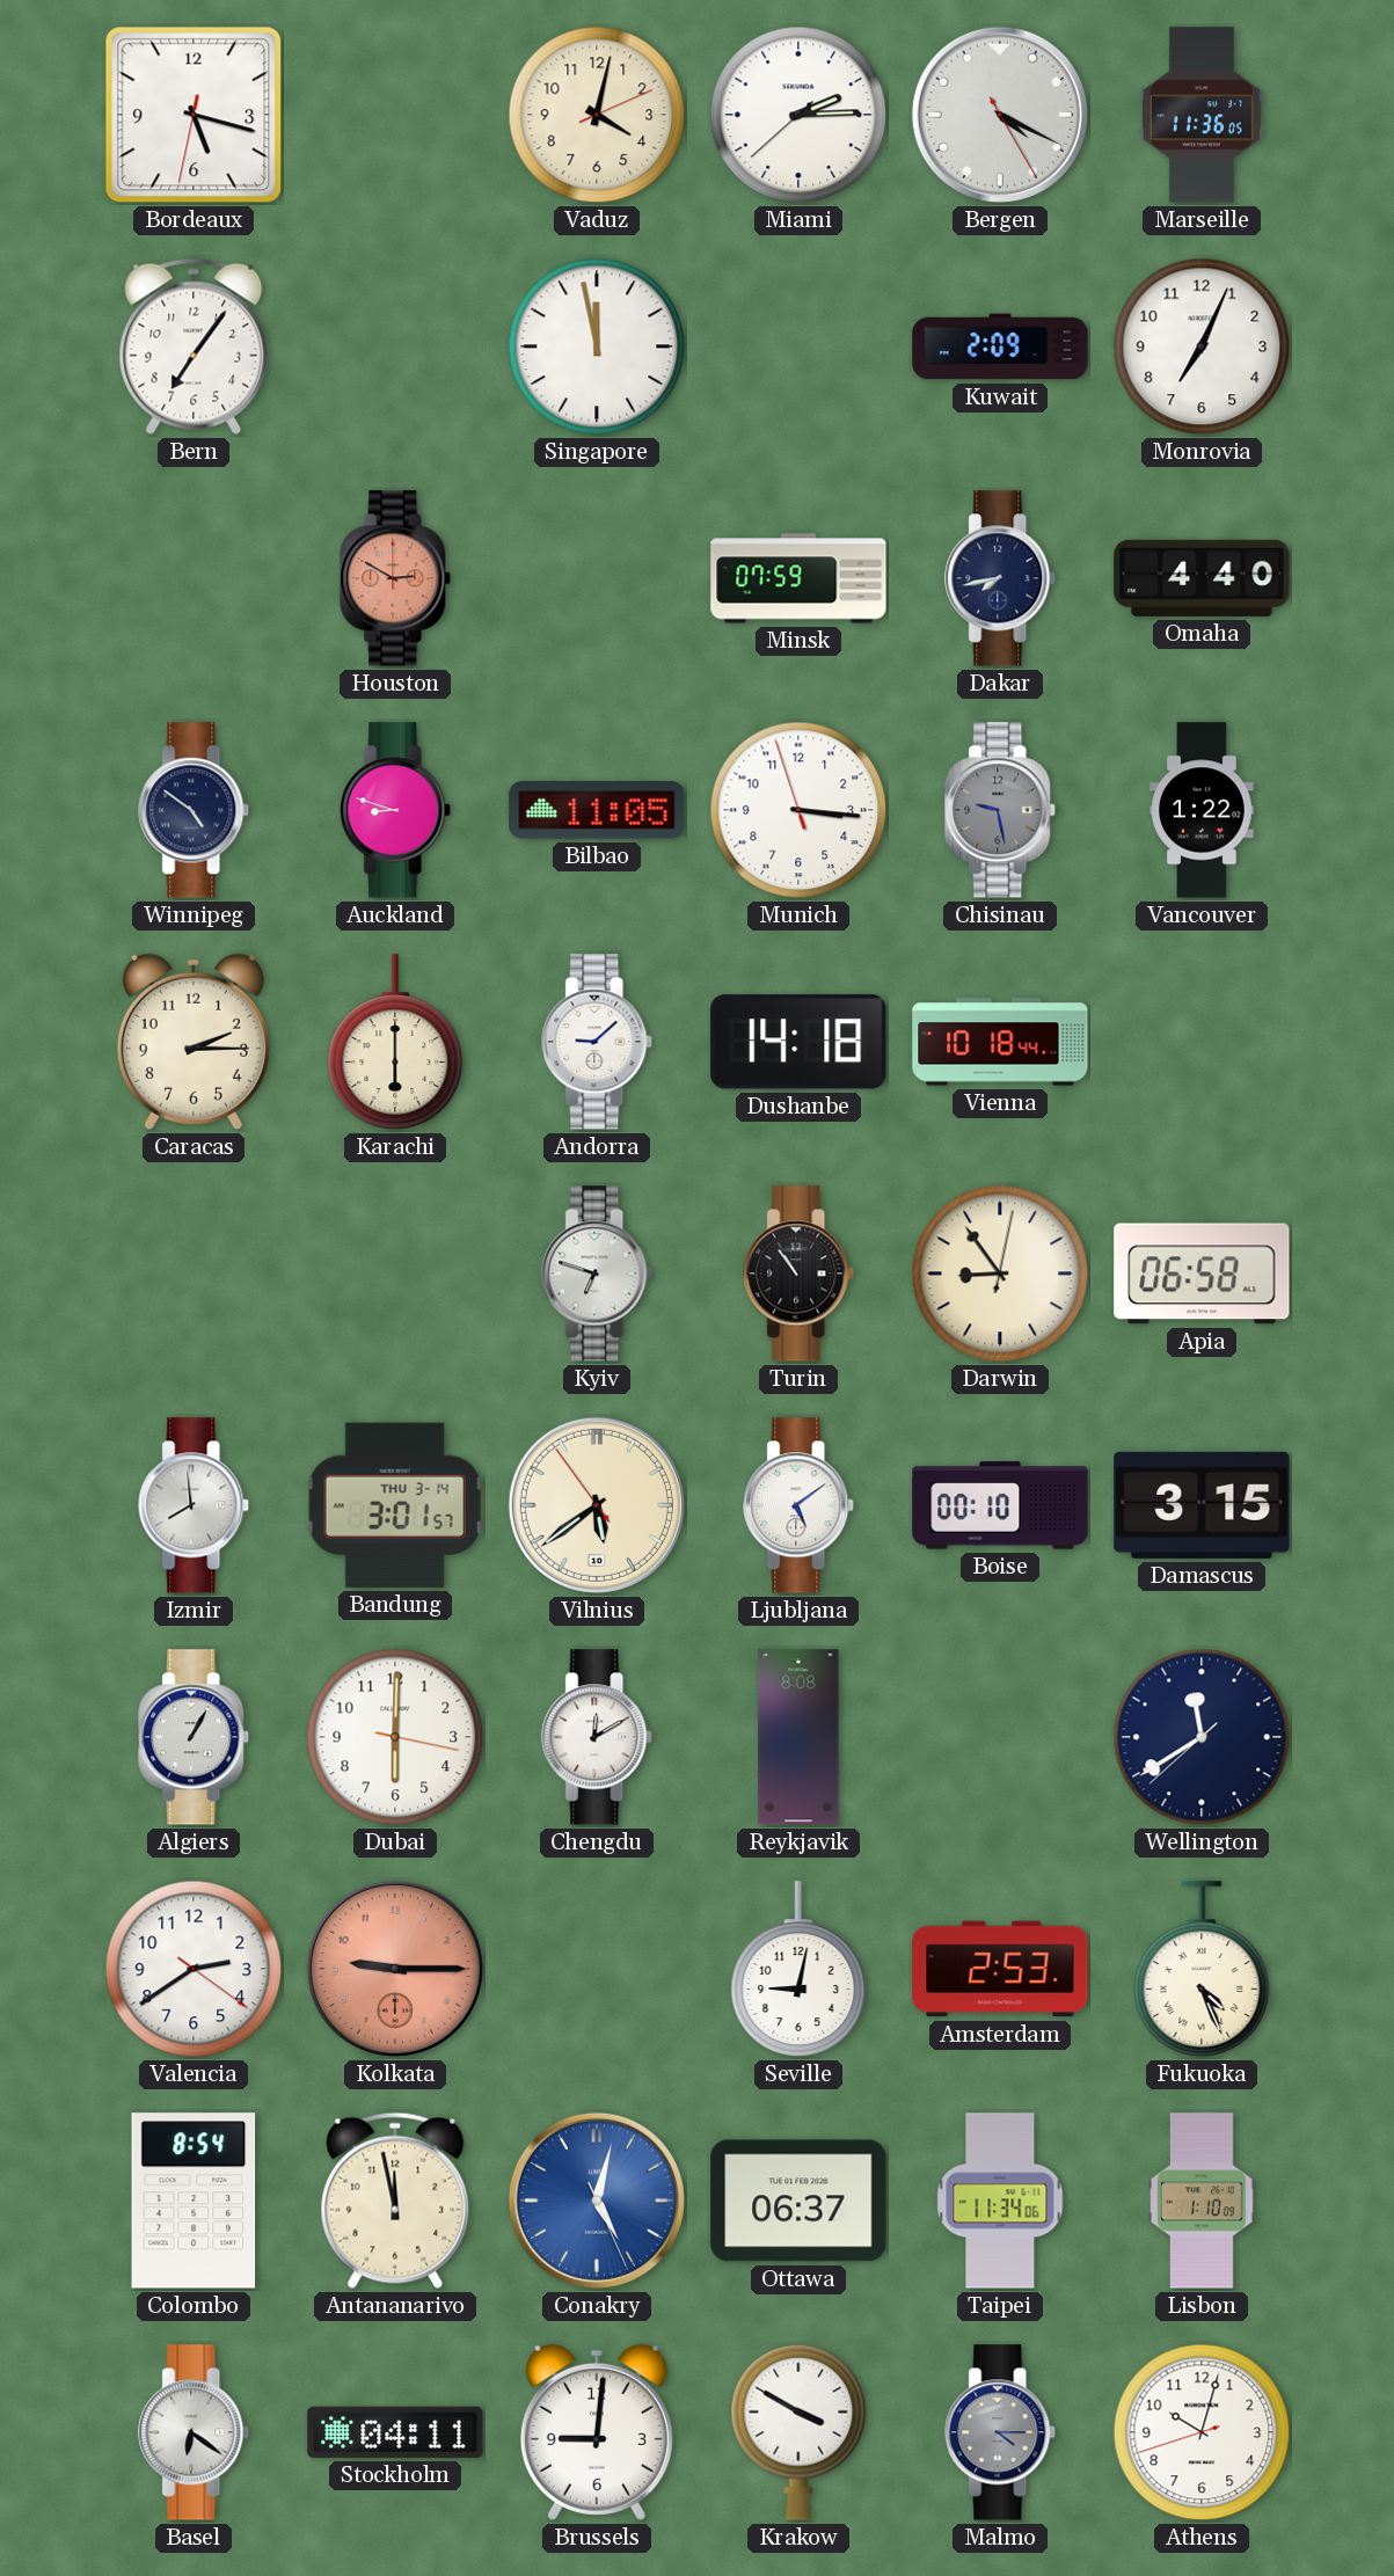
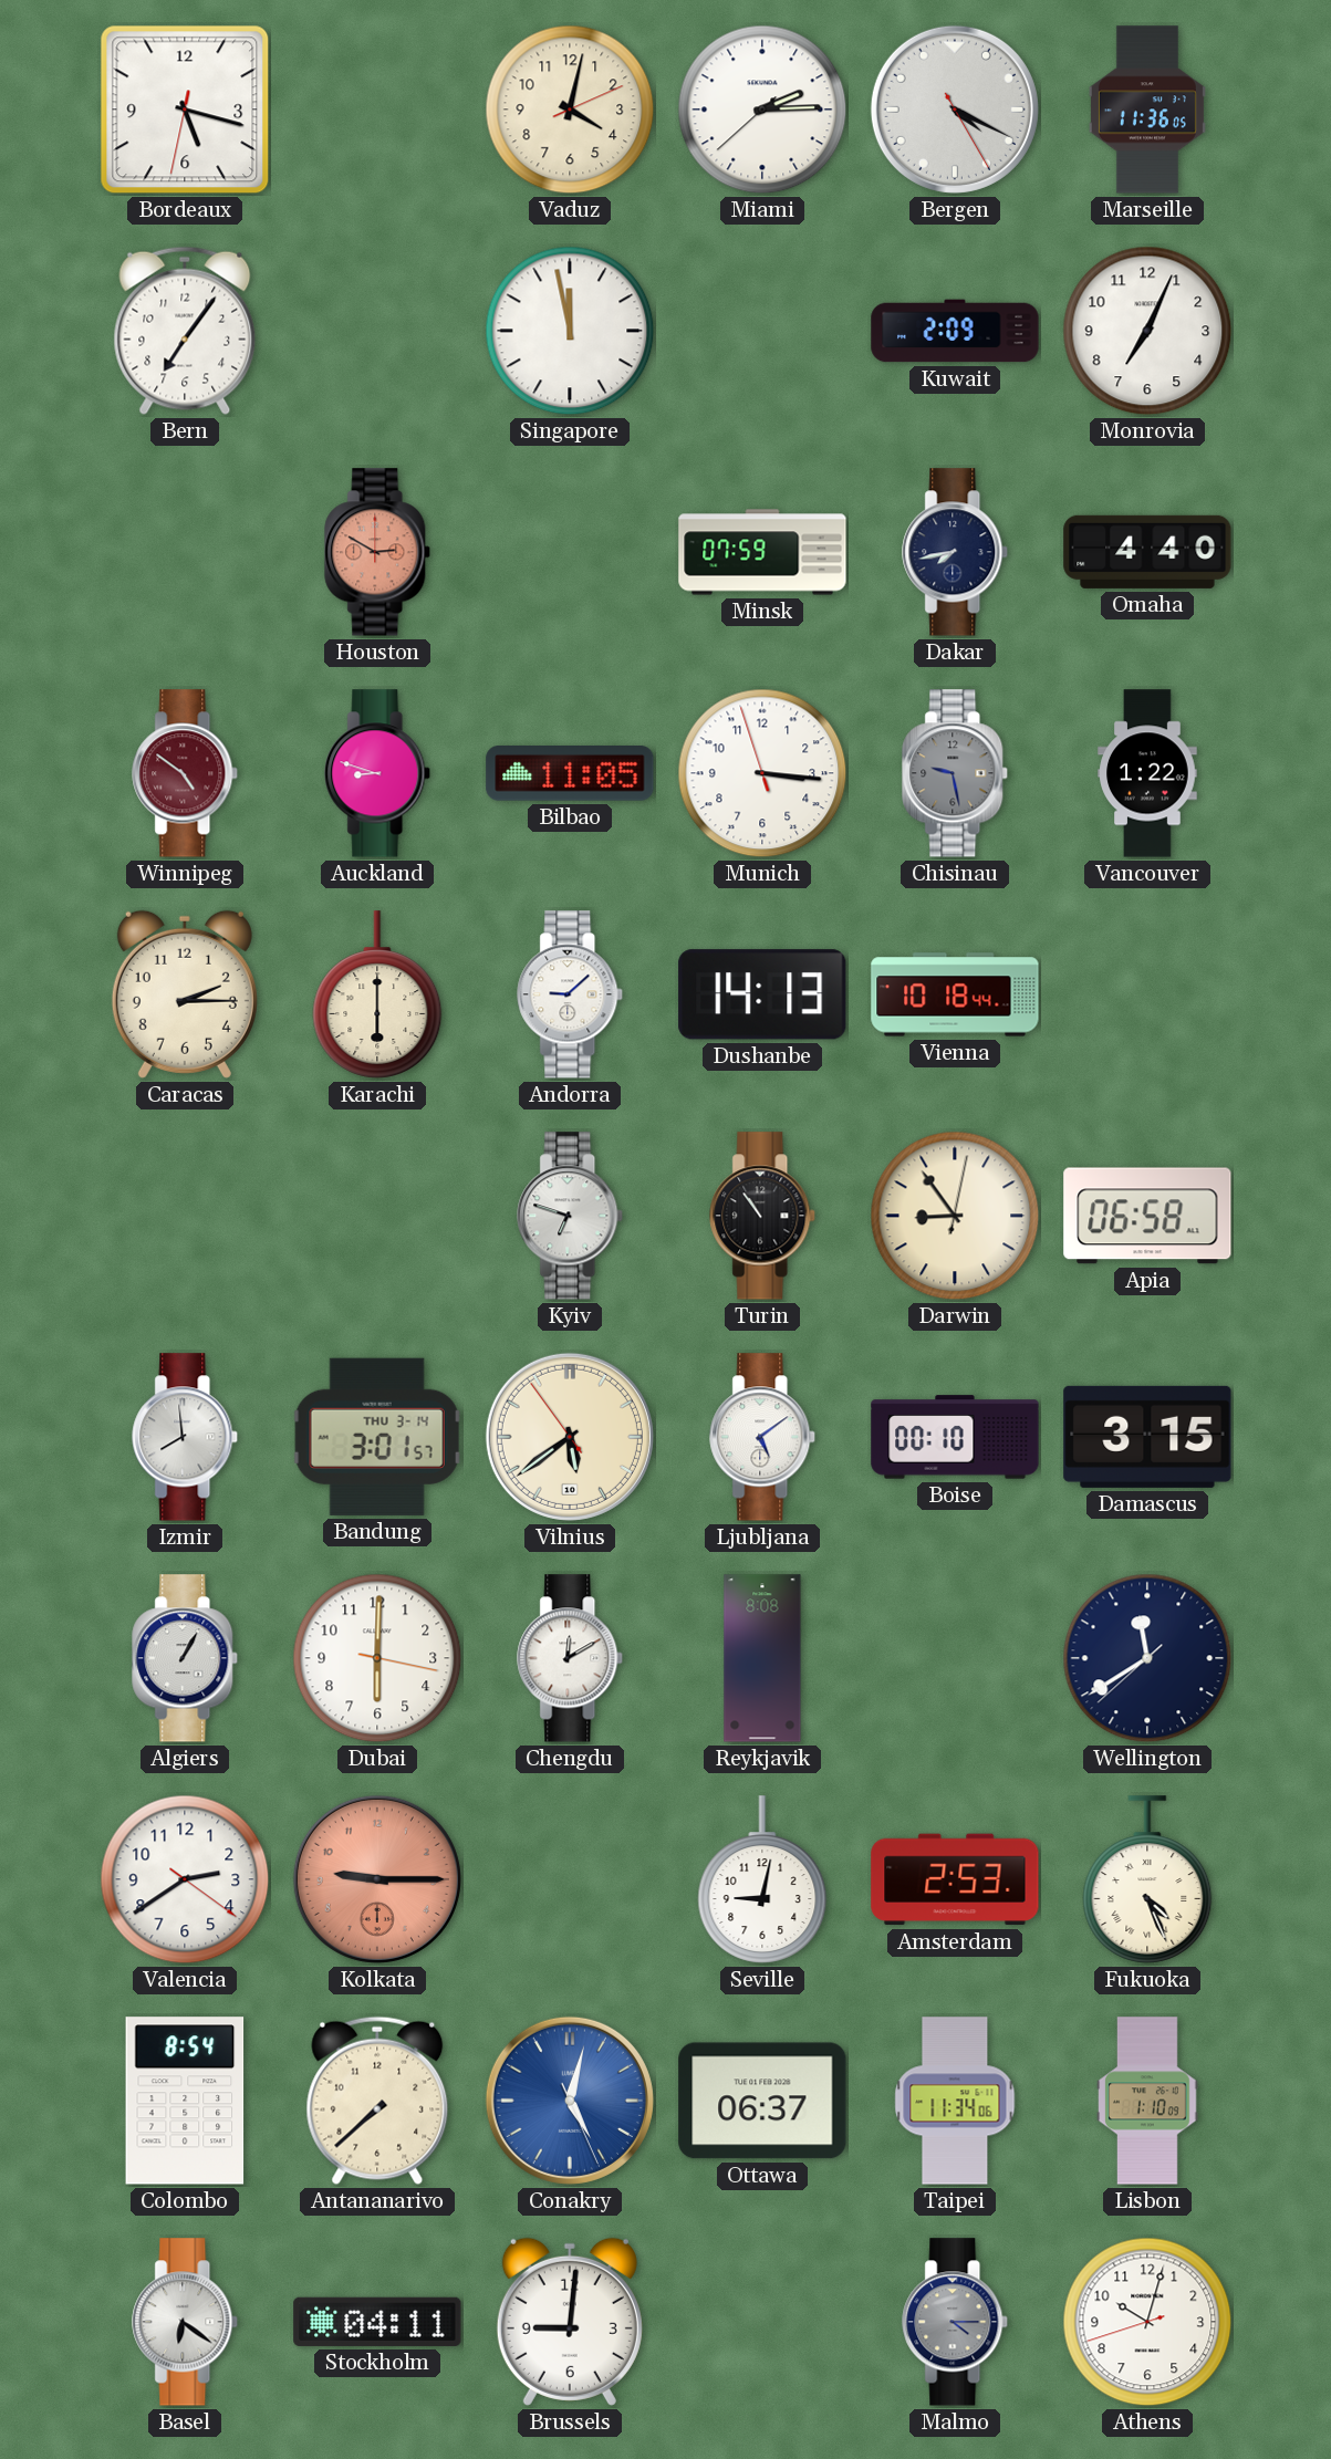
Winnipeg dial: navy -> burgundy (186, 773)
Dushanbe: 14:18 -> 14:13 (762, 994)
Antananarivo: 11:58 -> 7:38 (377, 2101)
Krakow: 3:50 -> none (798, 2432)
